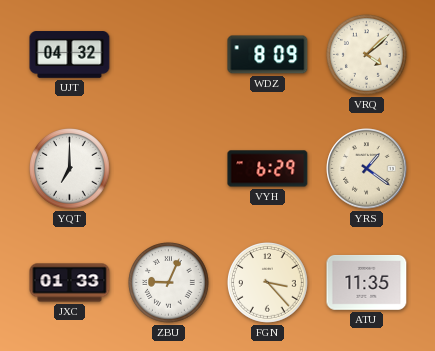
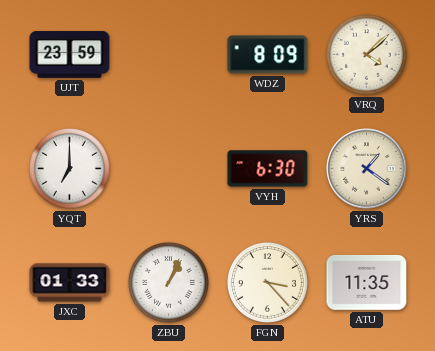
UJT: 04:32 -> 23:59 (70, 55)
VYH: 6:29 -> 6:30 (268, 169)
ZBU: 9:04 -> 1:04 (169, 283)
